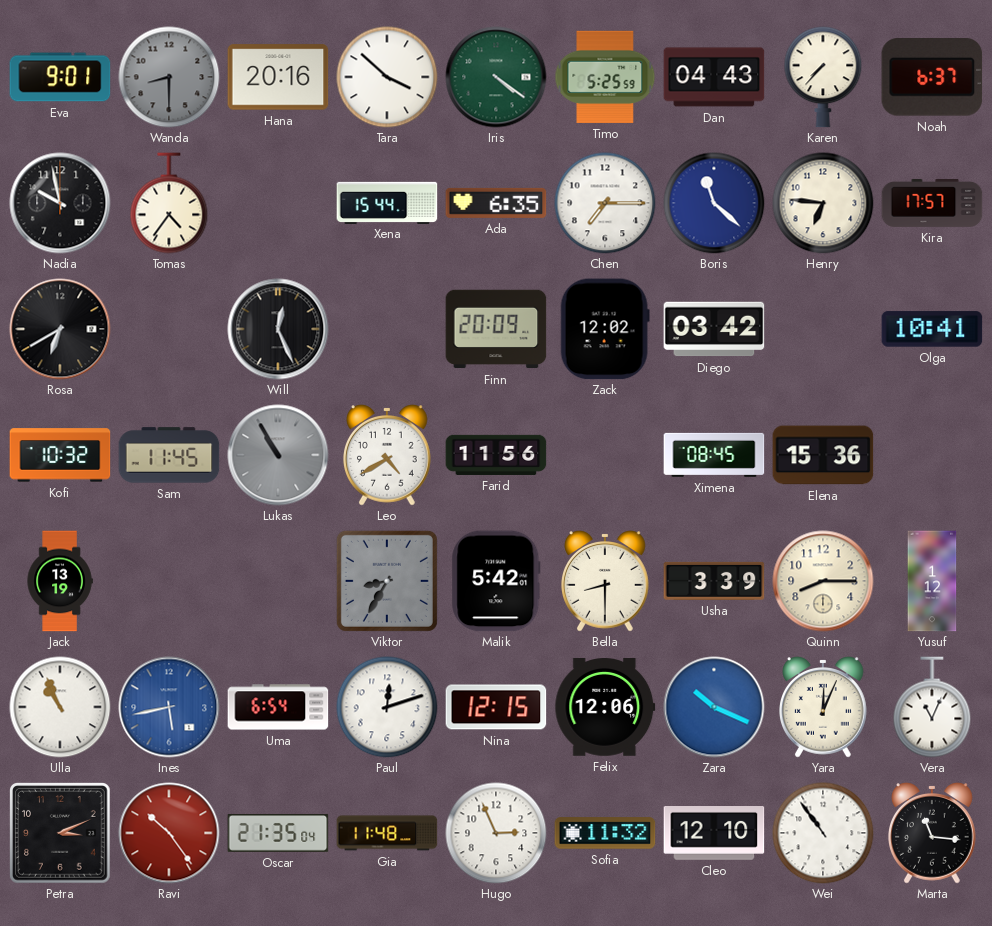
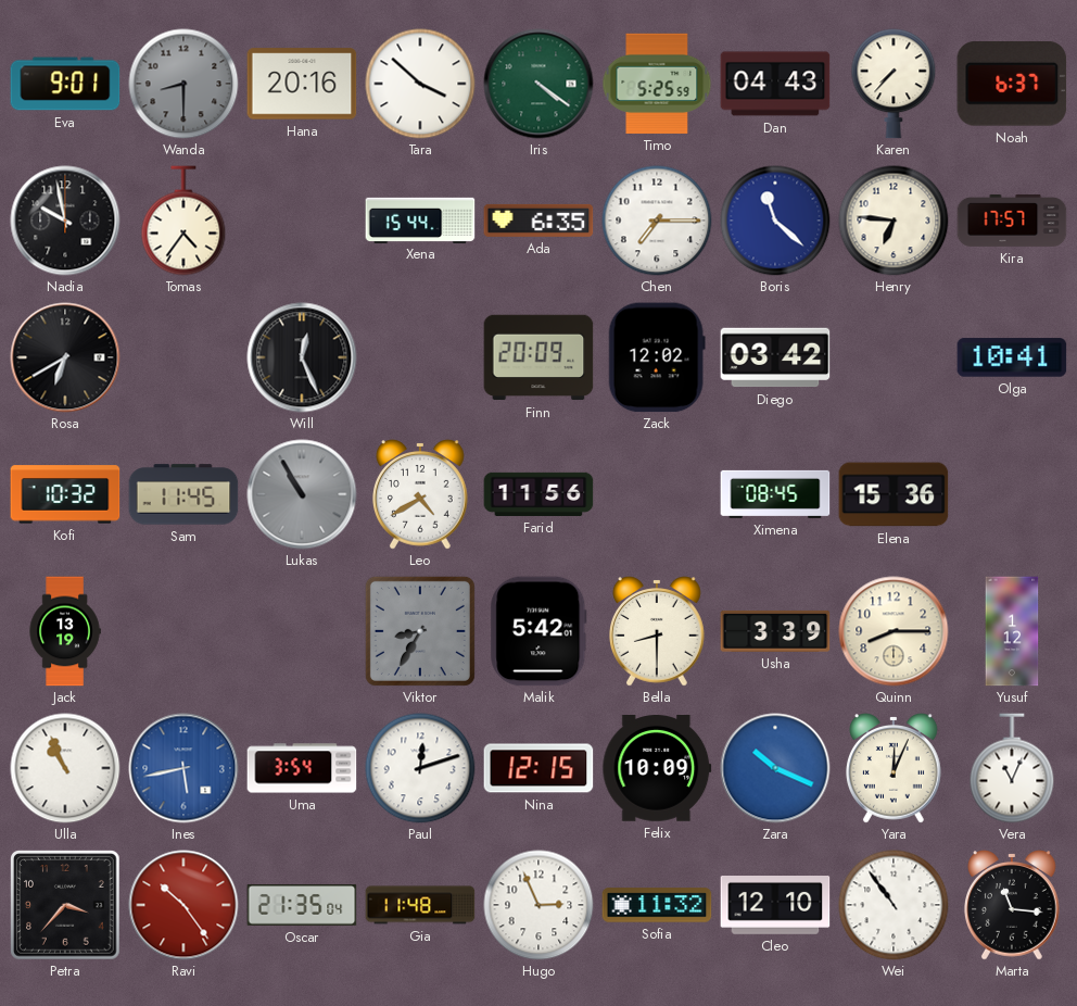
Uma: 6:54 -> 3:54 (302, 768)
Felix: 12:06 -> 10:09 (657, 769)
Petra: 3:11 -> 3:37 (65, 905)
